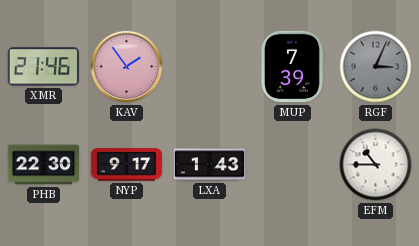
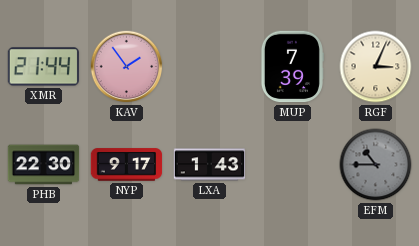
XMR: 21:46 -> 21:44 (43, 67)
RGF dial: grey -> cream (376, 67)
EFM dial: white -> grey (376, 165)
